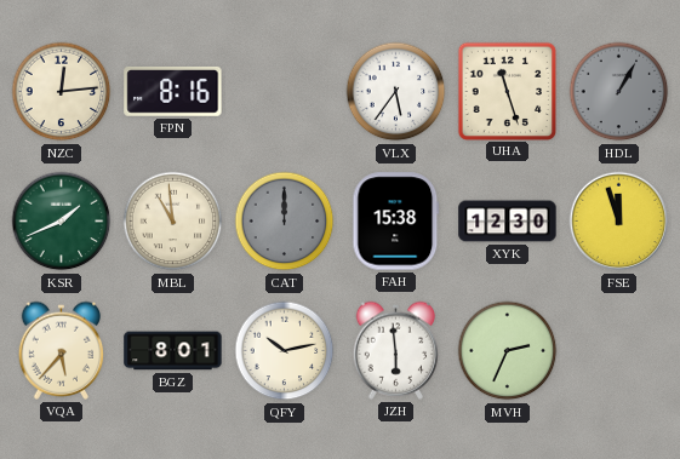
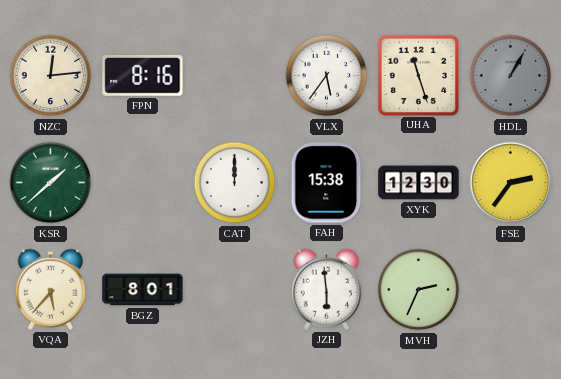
KSR: 1:41 -> 1:38 (51, 183)
MBL: 10:59 -> none (173, 222)
CAT dial: grey -> white (235, 183)
FSE: 11:57 -> 2:36 (511, 183)
QFY: 10:13 -> none (285, 351)
